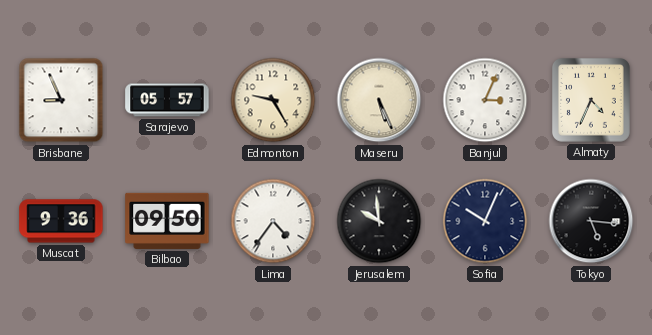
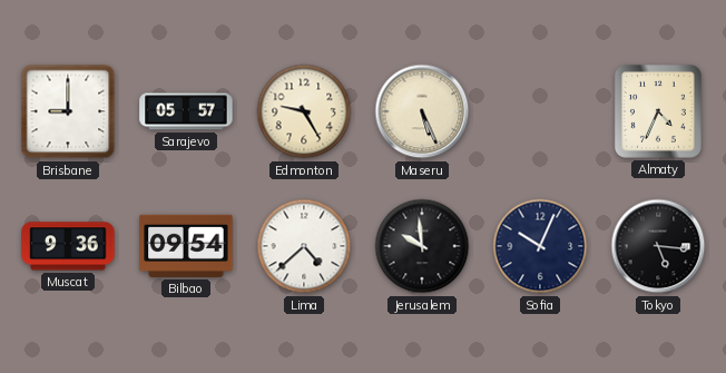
Brisbane: 8:56 -> 9:00 (68, 111)
Banjul: 3:04 -> none (485, 100)
Bilbao: 09:50 -> 09:54 (186, 246)
Lima: 4:36 -> 4:38 (304, 246)
